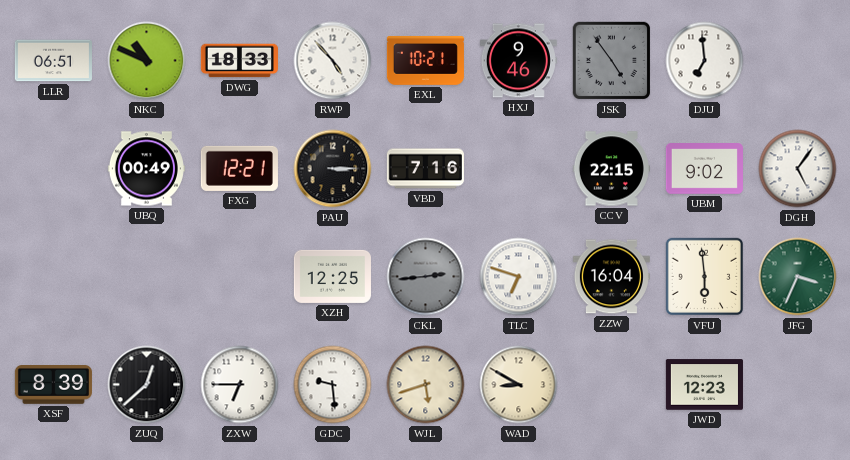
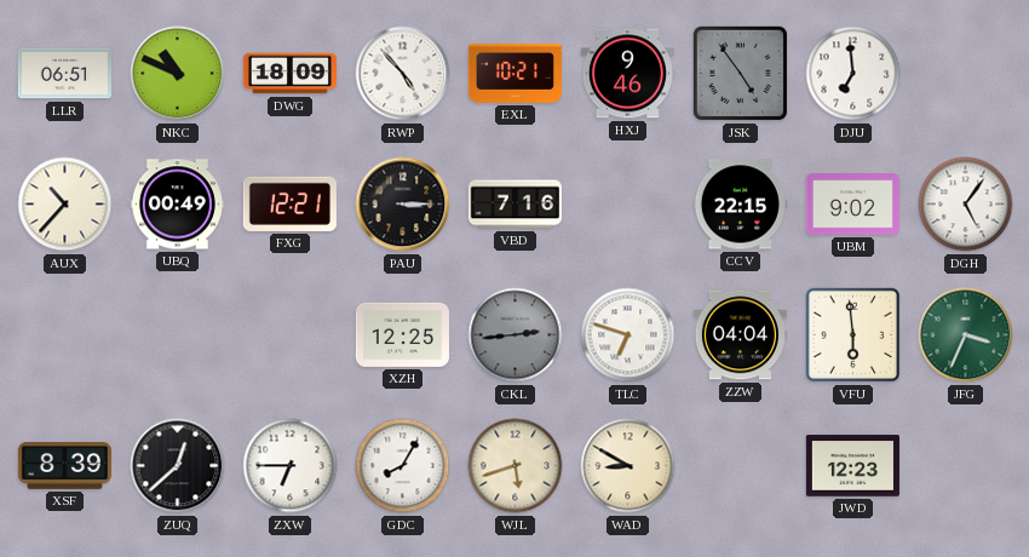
DWG: 18:33 -> 18:09 (289, 74)
AUX: none -> 10:37 (65, 205)
ZZW: 16:04 -> 04:04 (740, 335)
GDC: 9:29 -> 8:05 (403, 466)
